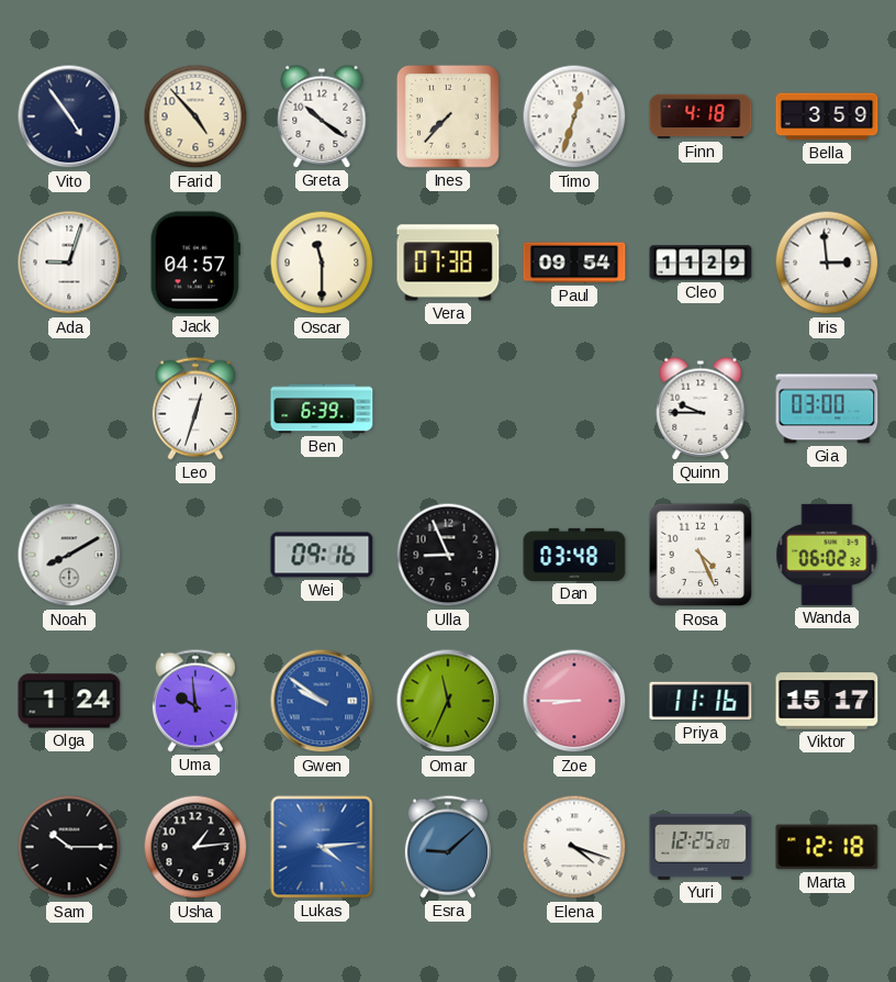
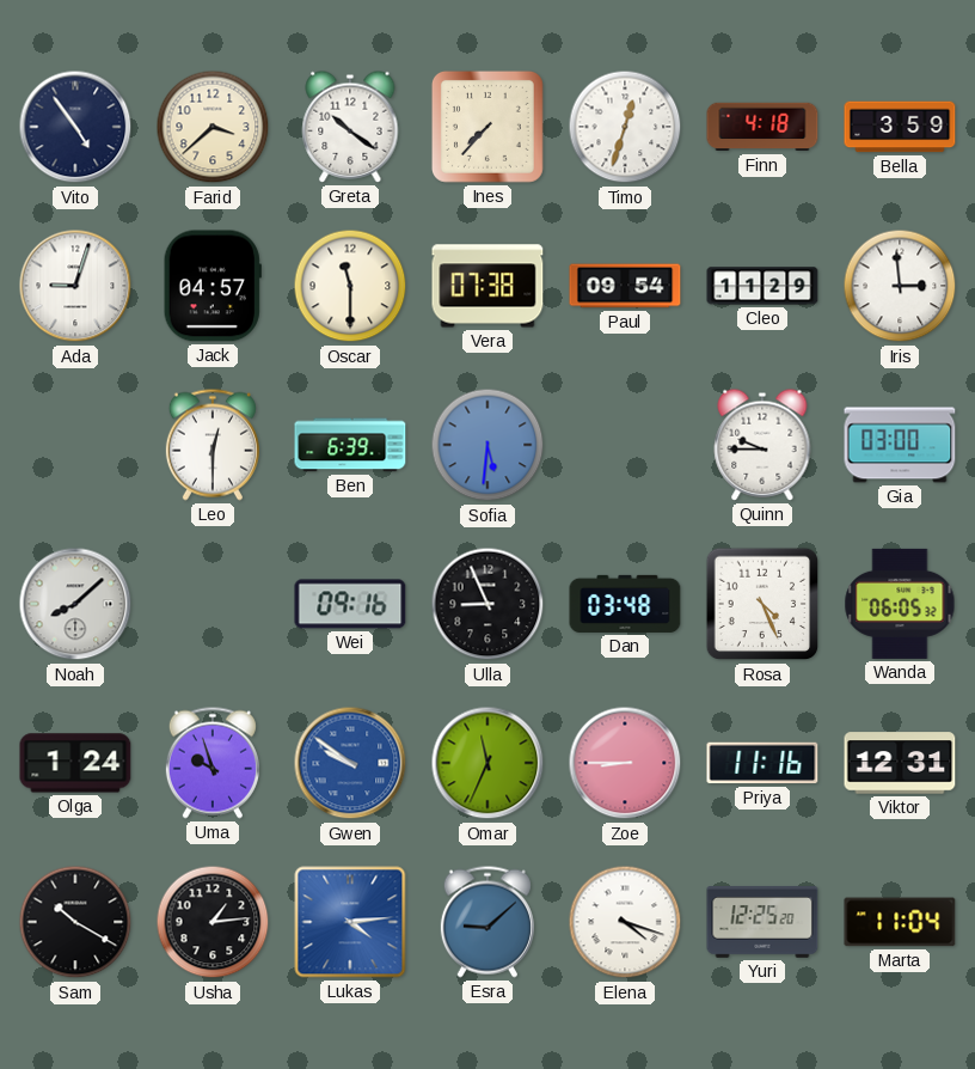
Farid: 4:53 -> 3:38 (213, 127)
Leo: 12:33 -> 12:30 (213, 445)
Sofia: none -> 5:31 (487, 445)
Noah: 8:10 -> 8:08 (75, 604)
Wanda: 06:02 -> 06:05 (900, 604)
Uma: 9:59 -> 9:57 (213, 763)
Viktor: 15:17 -> 12:31 (900, 763)
Sam: 10:15 -> 10:20 (75, 922)
Marta: 12:18 -> 11:04 (900, 922)
